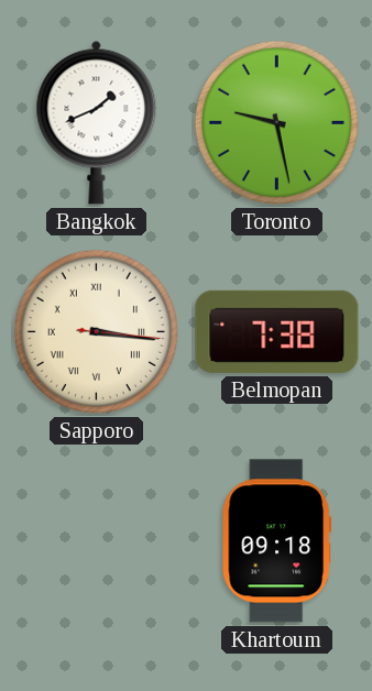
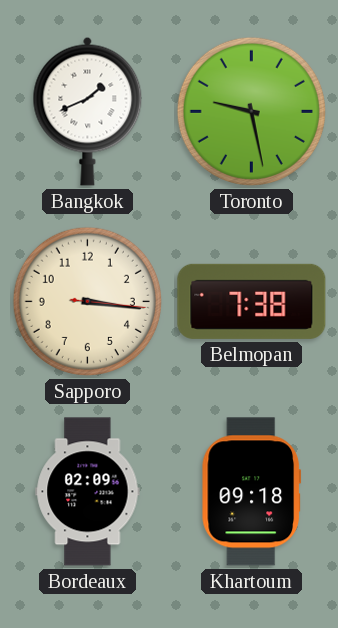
Sapporo numerals: Roman -> Arabic (87, 301)
Bordeaux: none -> 02:09 (88, 492)
